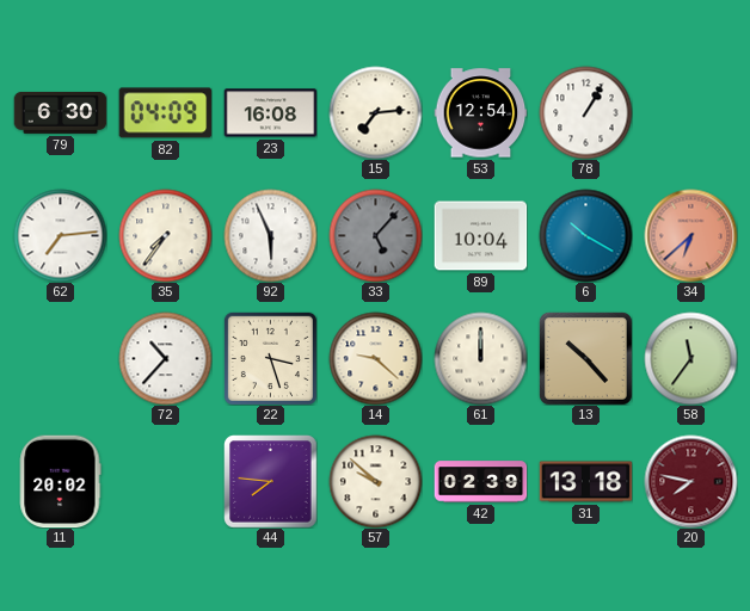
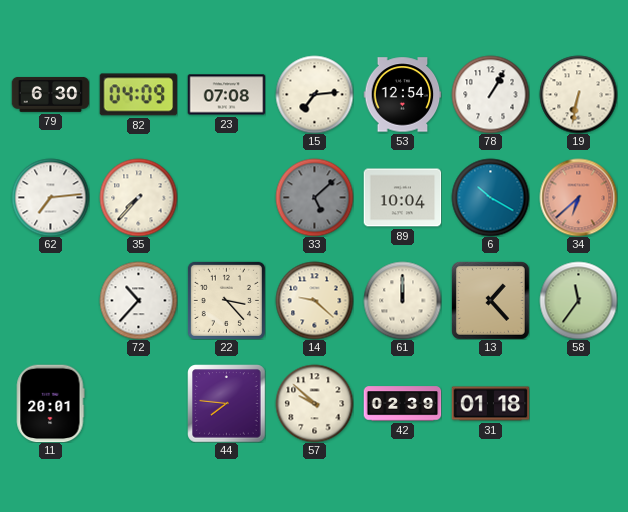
23: 16:08 -> 07:08 (226, 95)
19: none -> 6:32 (578, 94)
35: 7:36 -> 7:37 (138, 197)
92: 5:56 -> none (270, 235)
33: 5:07 -> 5:08 (314, 197)
22: 3:27 -> 3:23 (226, 300)
13: 10:23 -> 1:23 (490, 300)
11: 20:02 -> 20:01 (50, 403)
31: 13:18 -> 01:18 (490, 404)
20: 7:47 -> none (690, 481)
